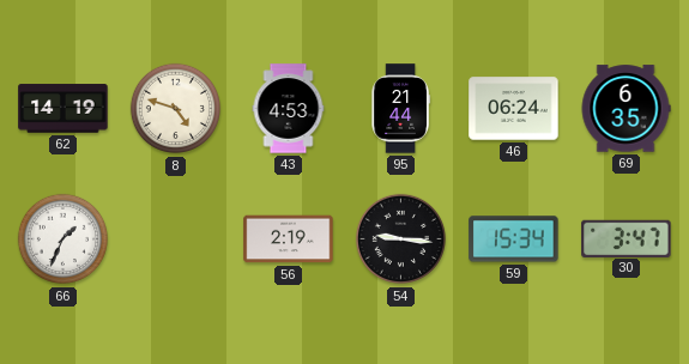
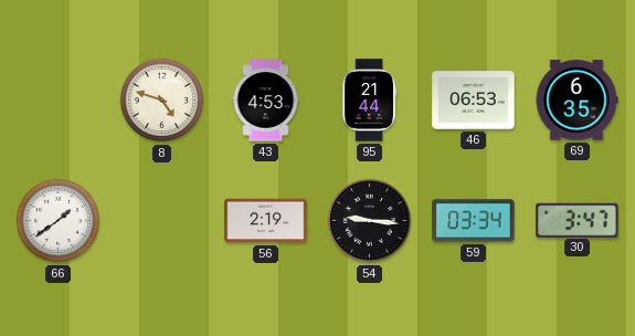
62: 14:19 -> none (64, 109)
46: 06:24 -> 06:53 (474, 101)
66: 1:34 -> 1:39 (59, 221)
59: 15:34 -> 03:34 (474, 221)
